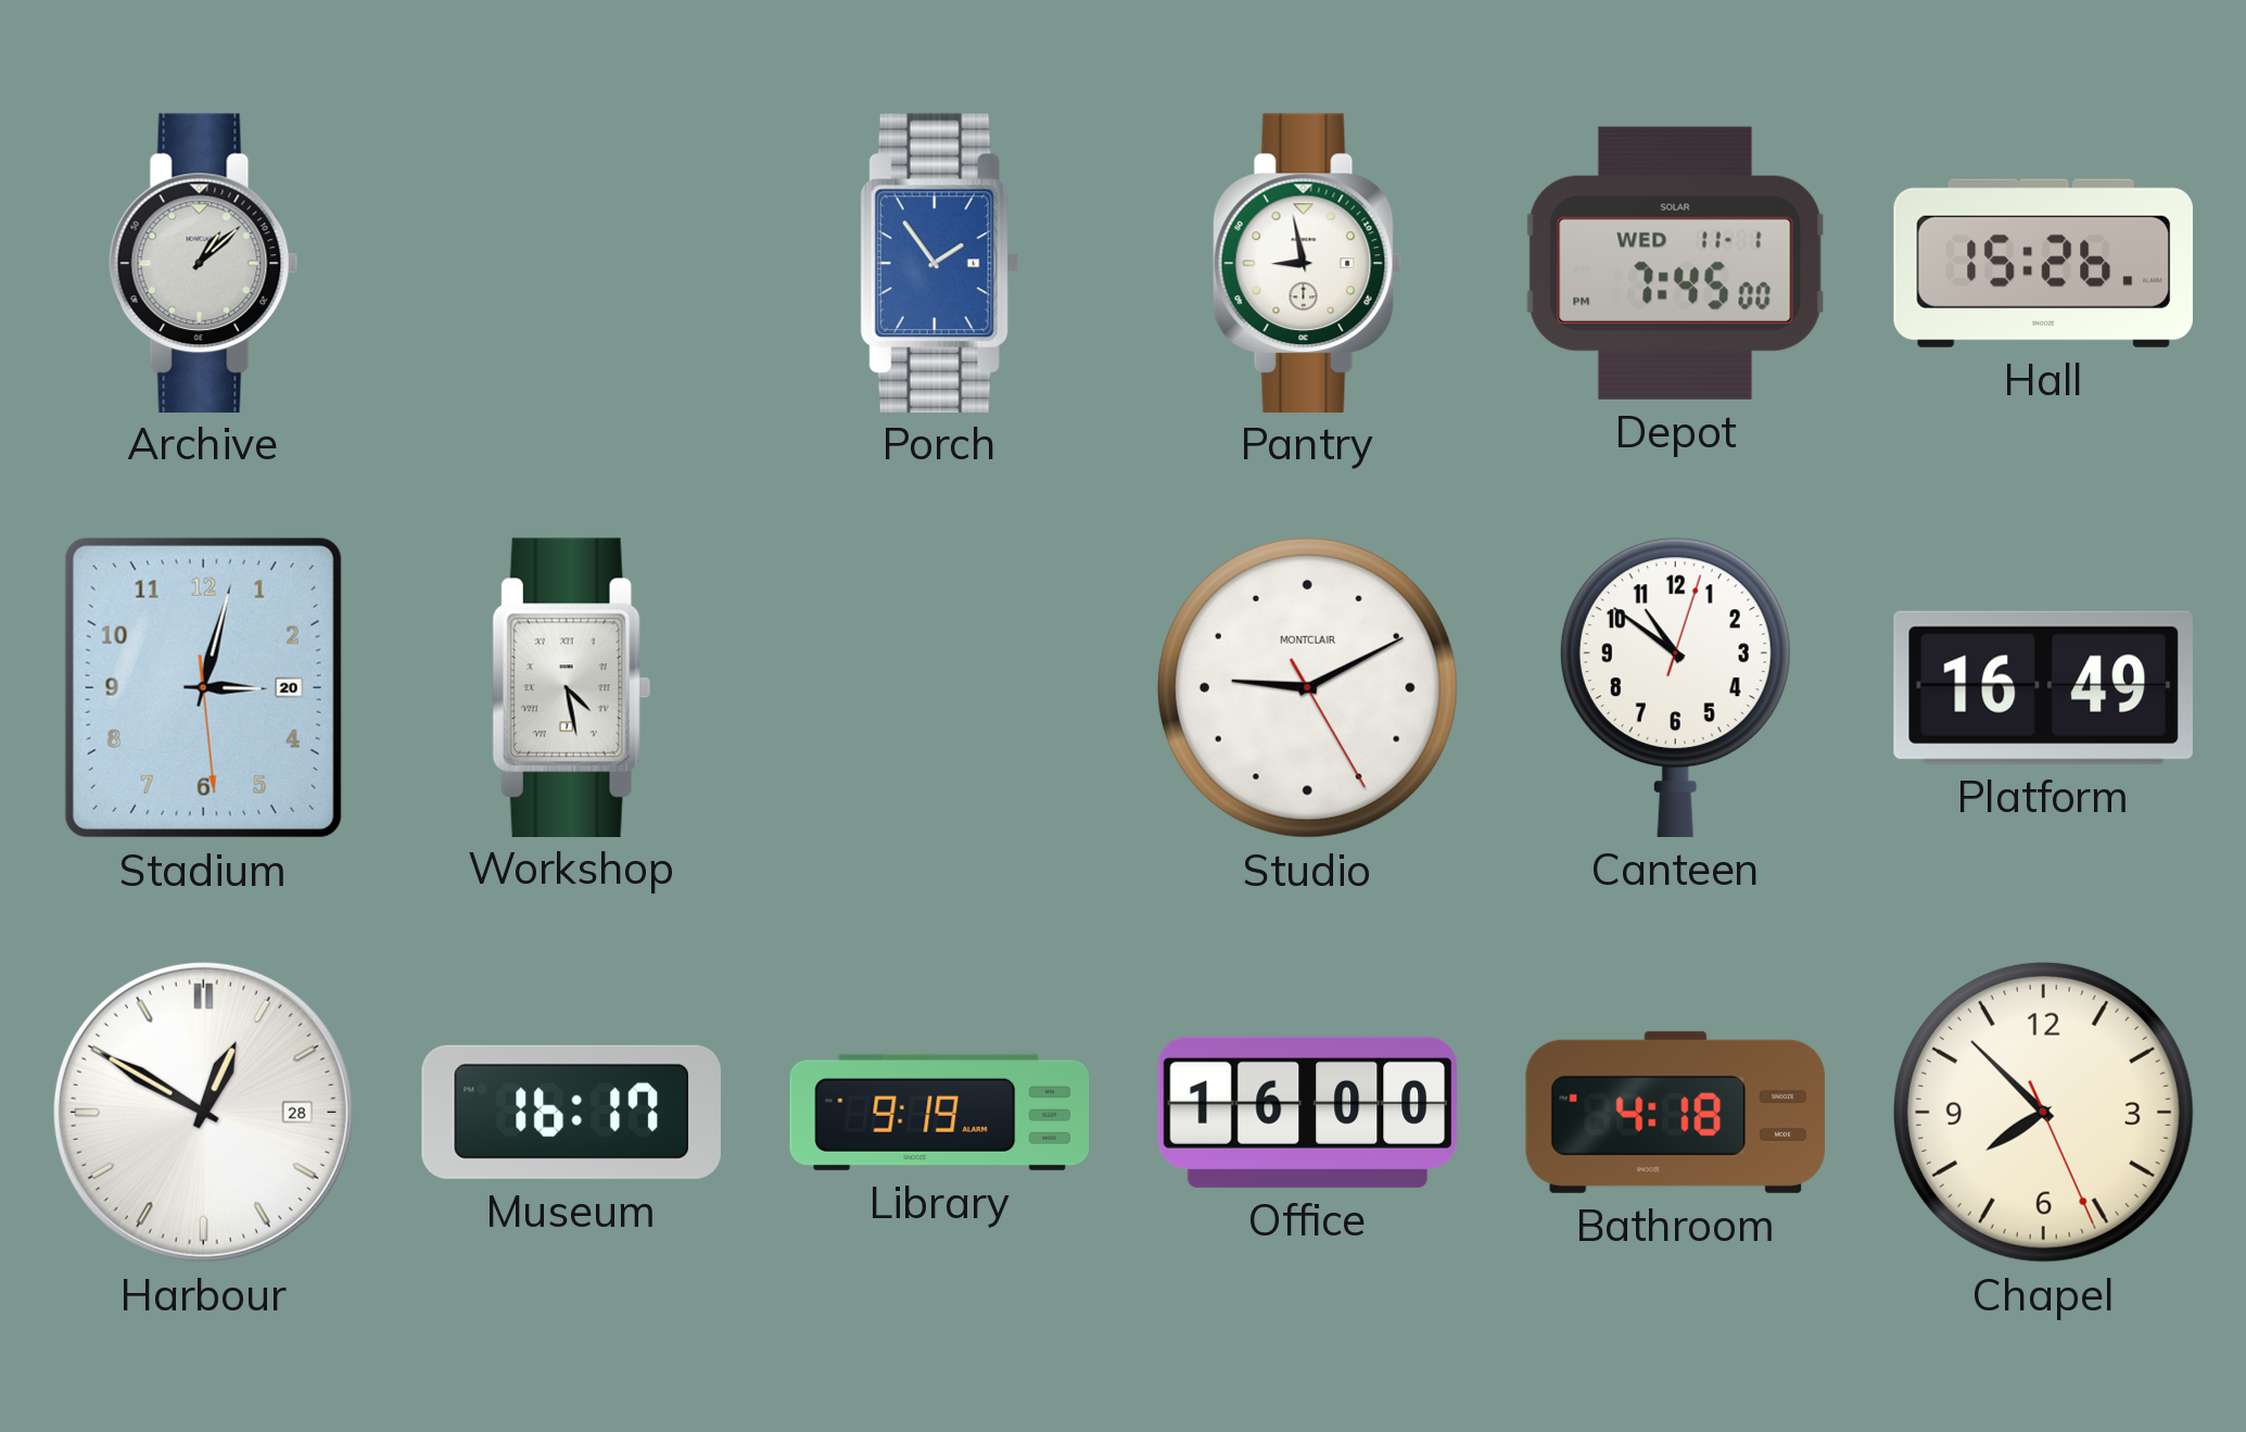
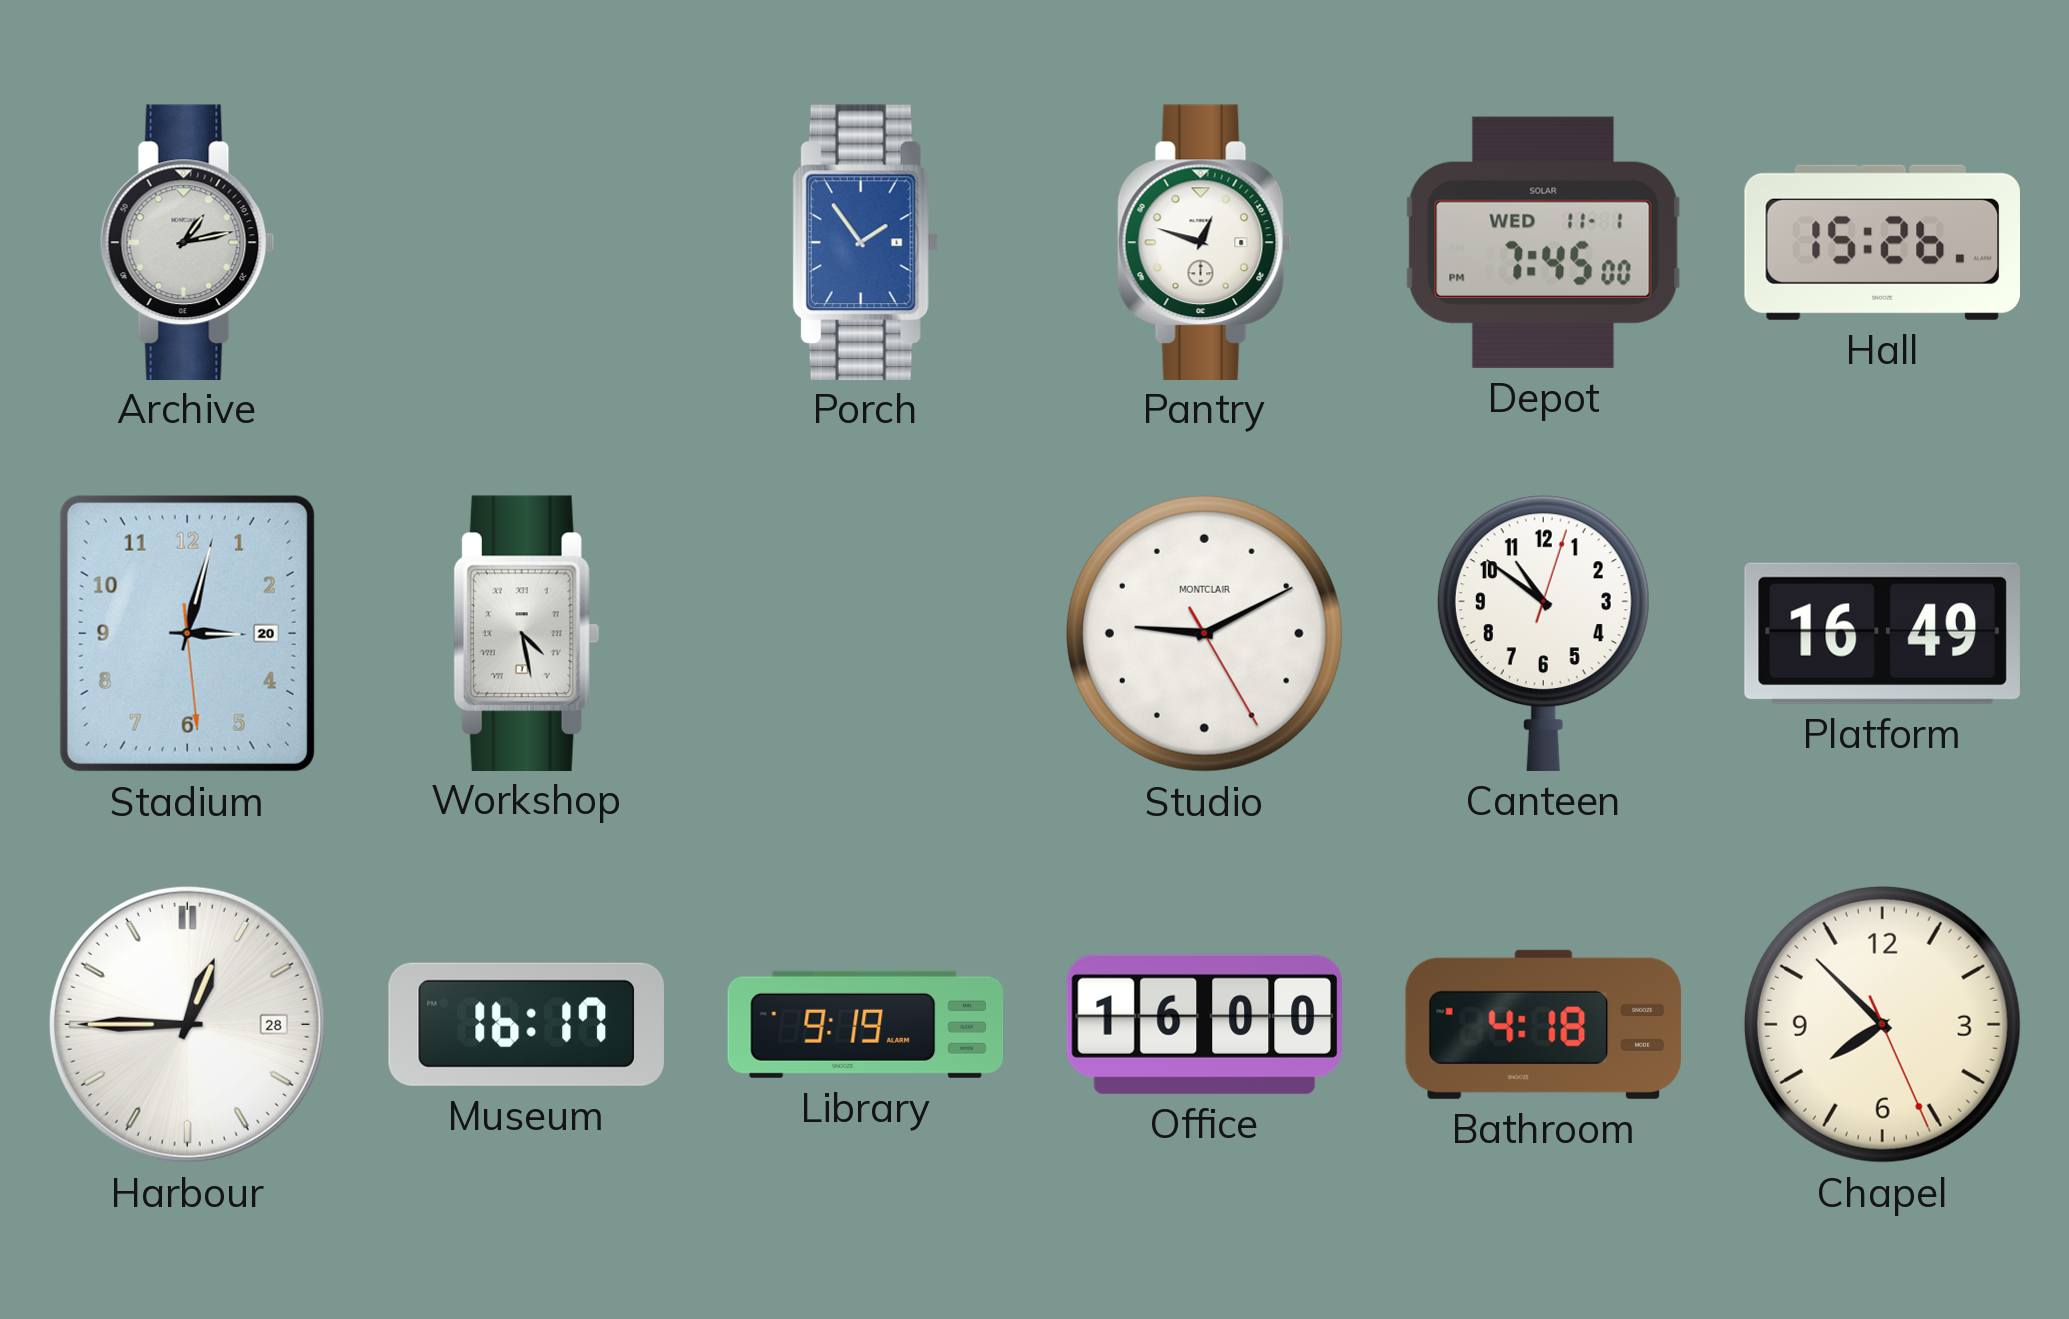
Archive: 1:08 -> 1:13 (187, 242)
Pantry: 8:58 -> 12:48 (1204, 242)
Harbour: 12:50 -> 12:45 (187, 1024)
